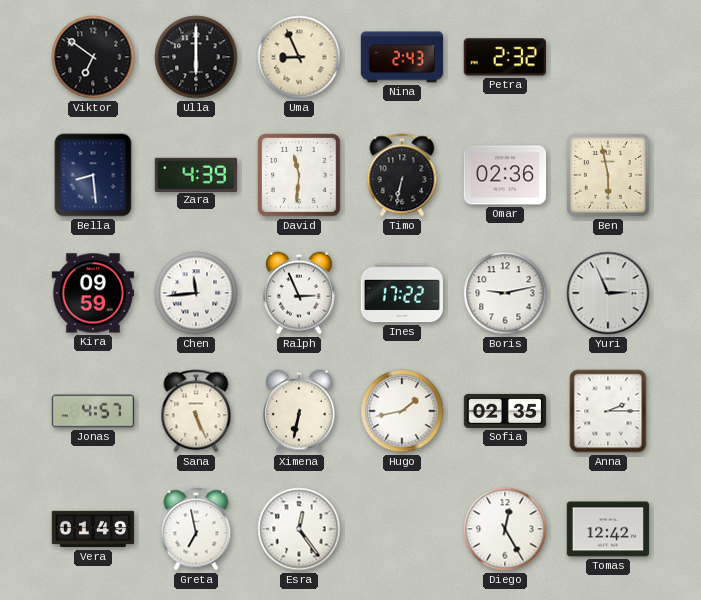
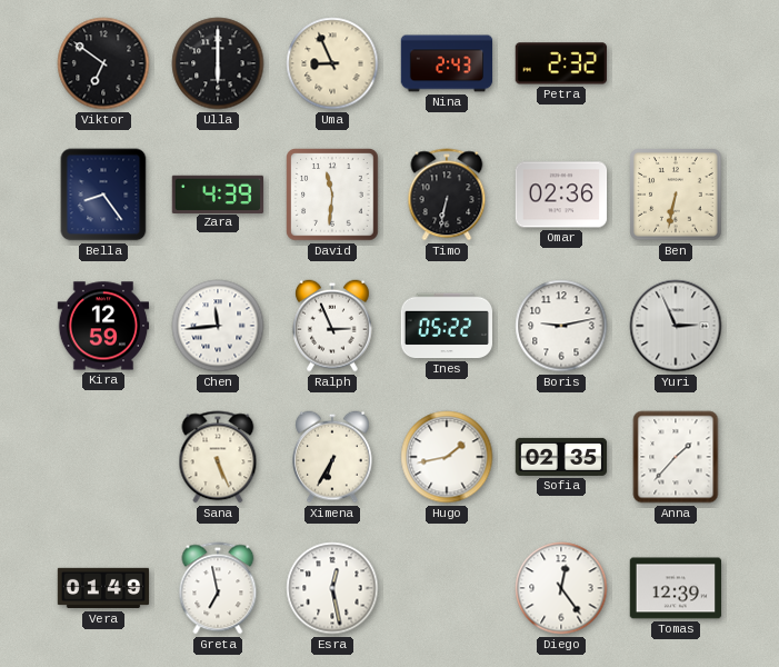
Bella: 8:29 -> 8:24 (103, 195)
Ben: 5:58 -> 6:32 (676, 195)
Kira: 09:59 -> 12:59 (103, 326)
Ines: 17:22 -> 05:22 (446, 326)
Jonas: 4:57 -> none (93, 411)
Ximena: 6:32 -> 6:35 (333, 457)
Anna: 2:15 -> 1:37 (676, 457)
Esra: 12:24 -> 12:28 (332, 588)
Diego: 12:25 -> 12:24 (561, 588)
Tomas: 12:42 -> 12:39 (676, 588)
